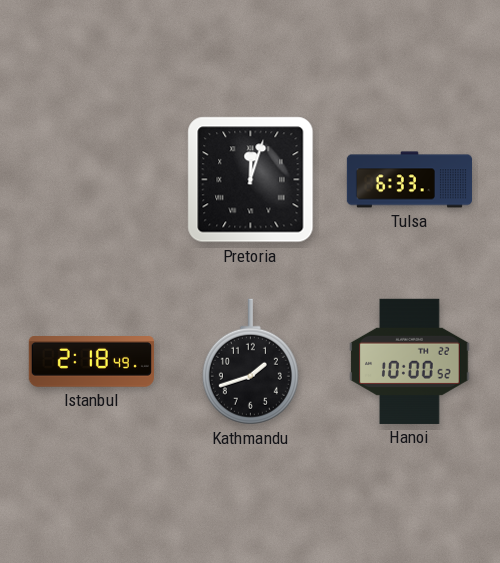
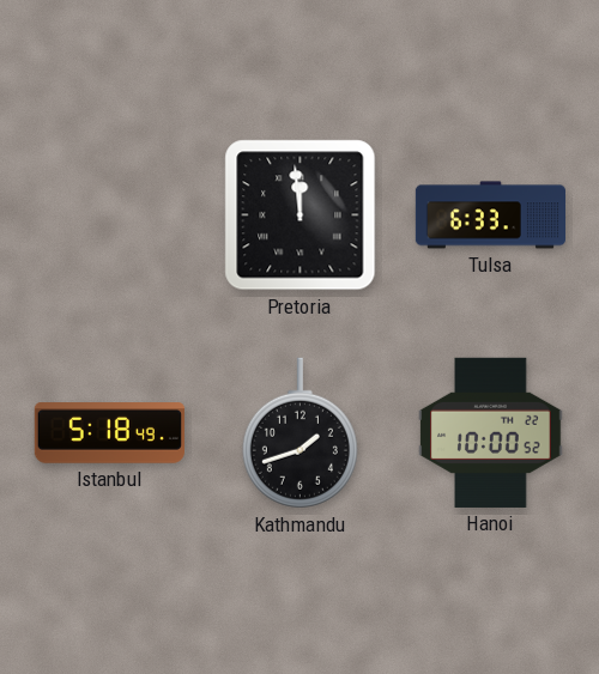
Pretoria: 12:03 -> 11:59 (301, 215)
Istanbul: 2:18 -> 5:18 (109, 433)
